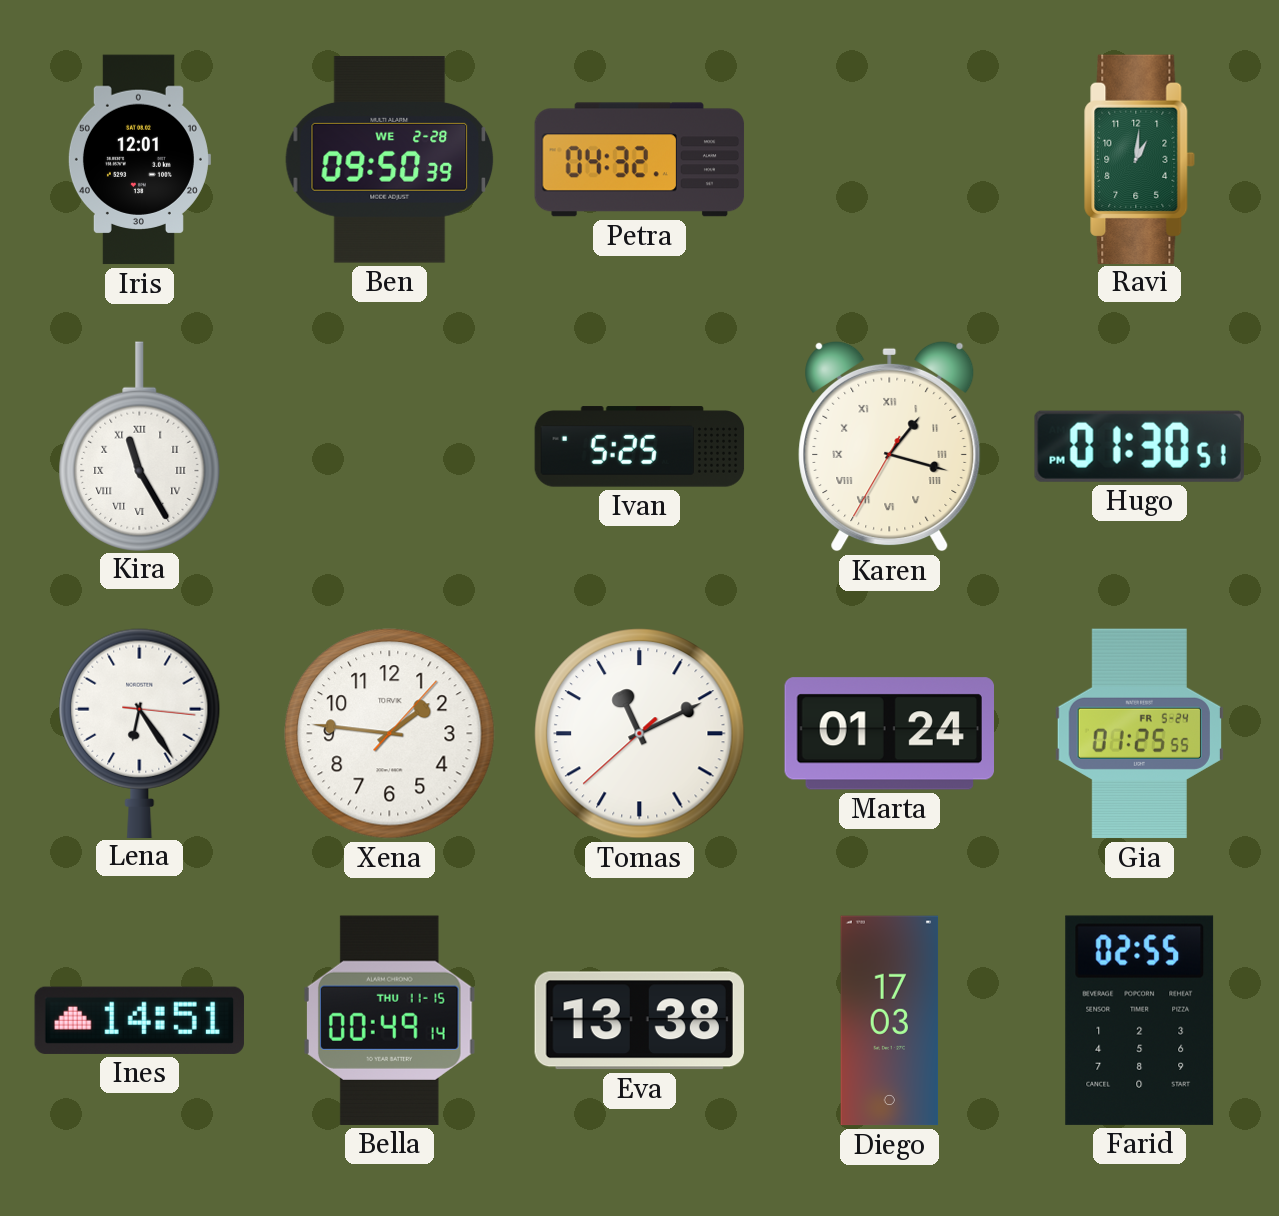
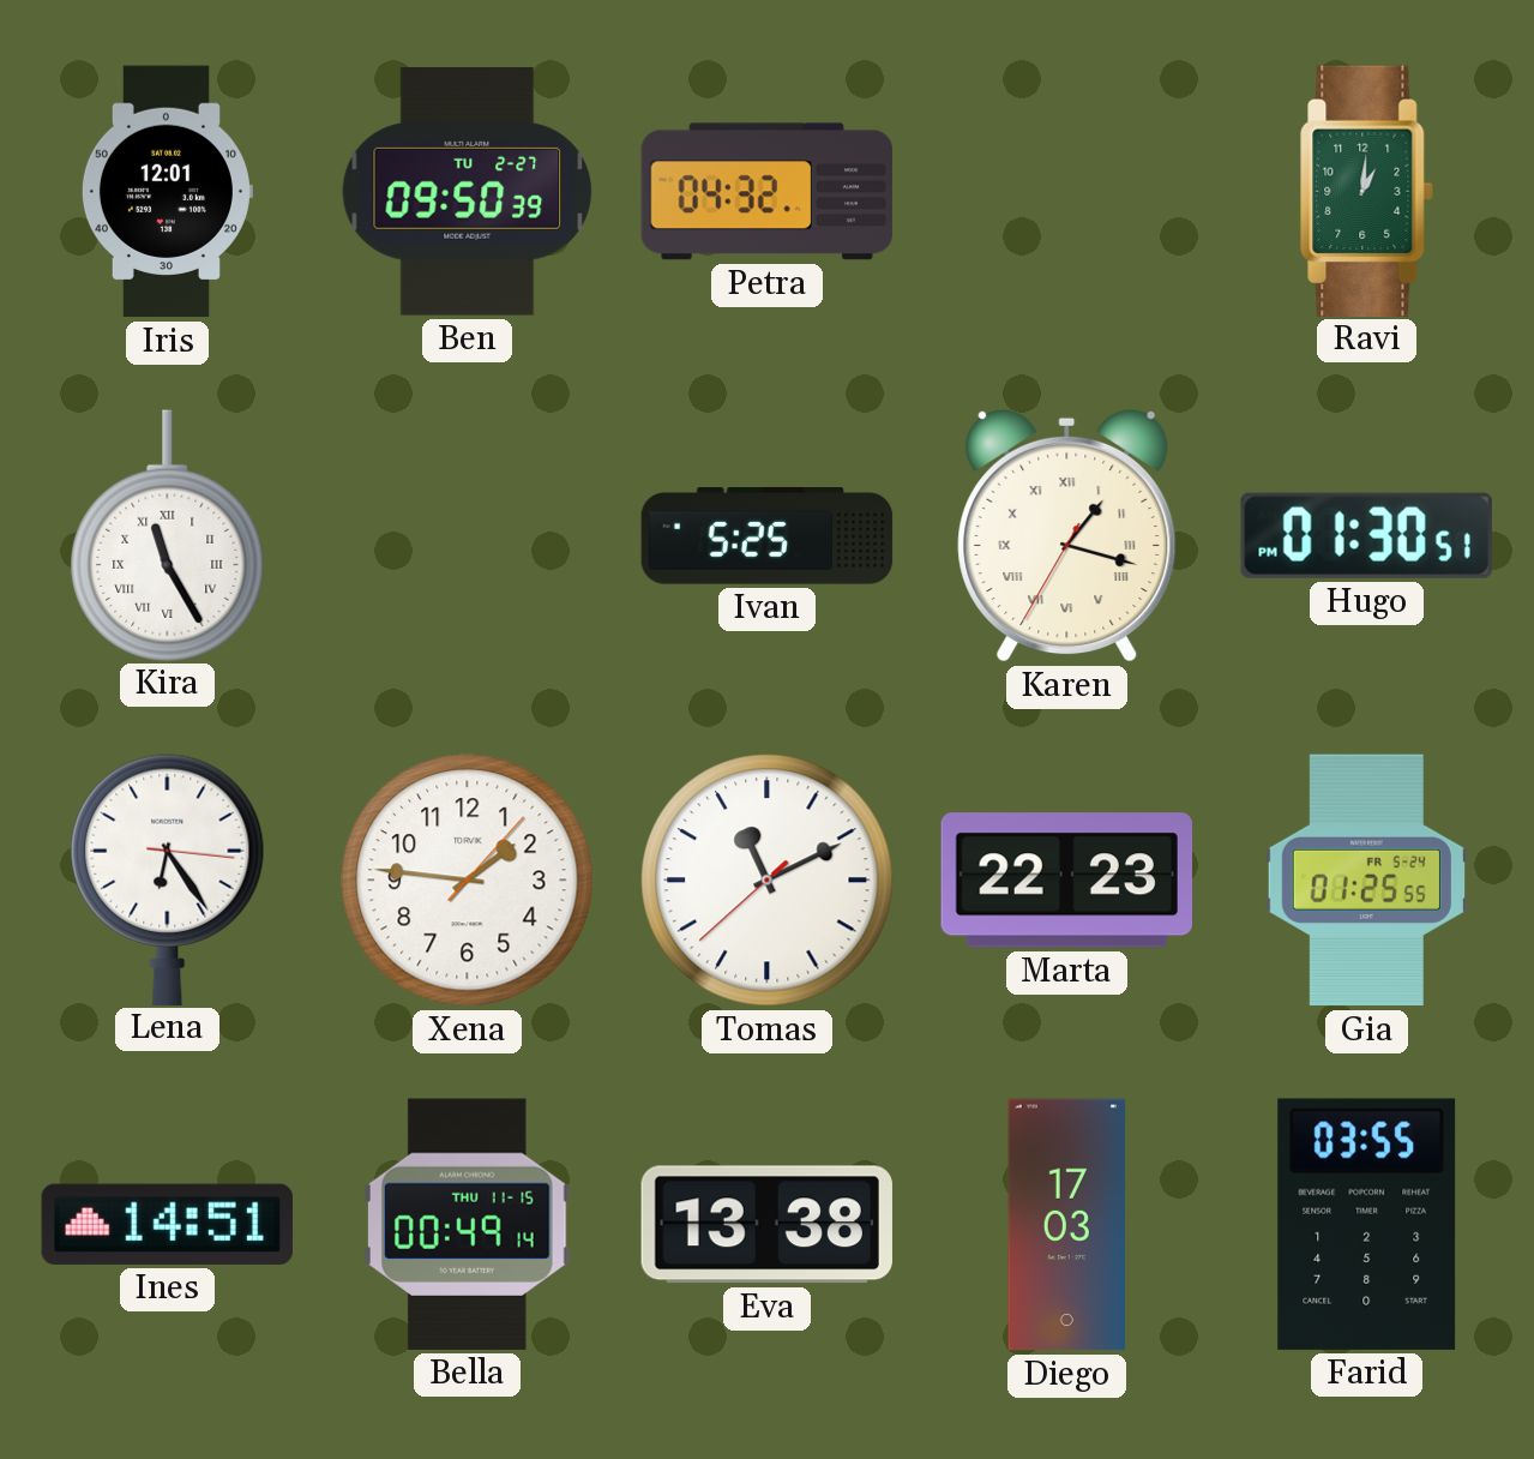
Ben date: WE 2-28 -> TU 2-27 (468, 192)
Marta: 01:24 -> 22:23 (1066, 881)
Farid: 02:55 -> 03:55 (1367, 1224)
